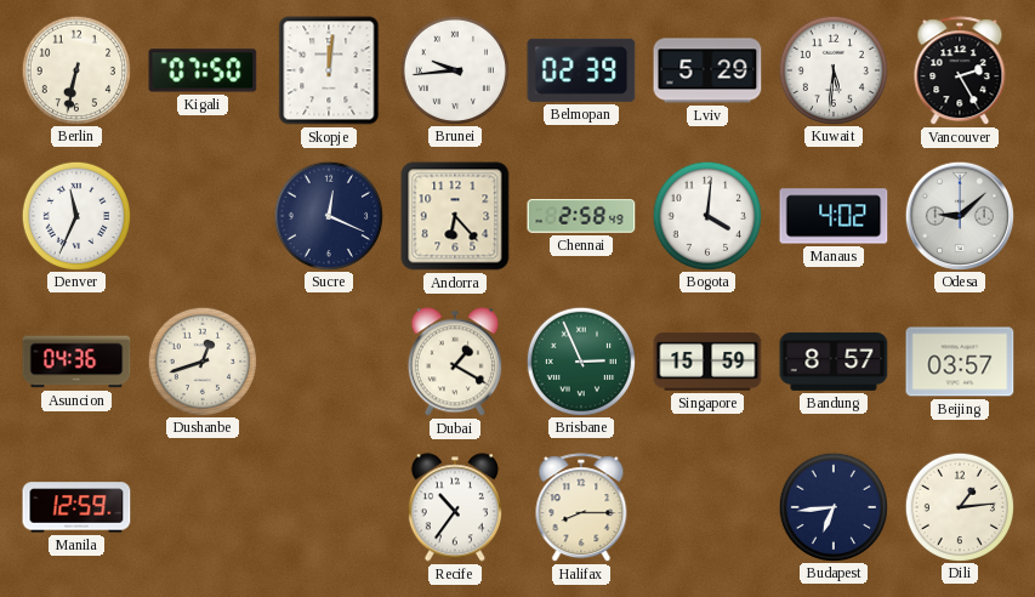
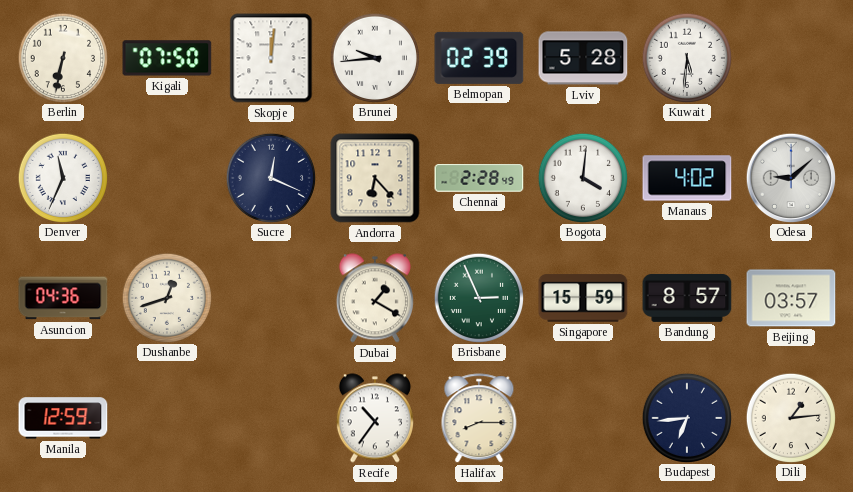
Lviv: 5:29 -> 5:28 (583, 58)
Vancouver: 2:25 -> none (960, 72)
Chennai: 2:58 -> 2:28 (479, 178)
